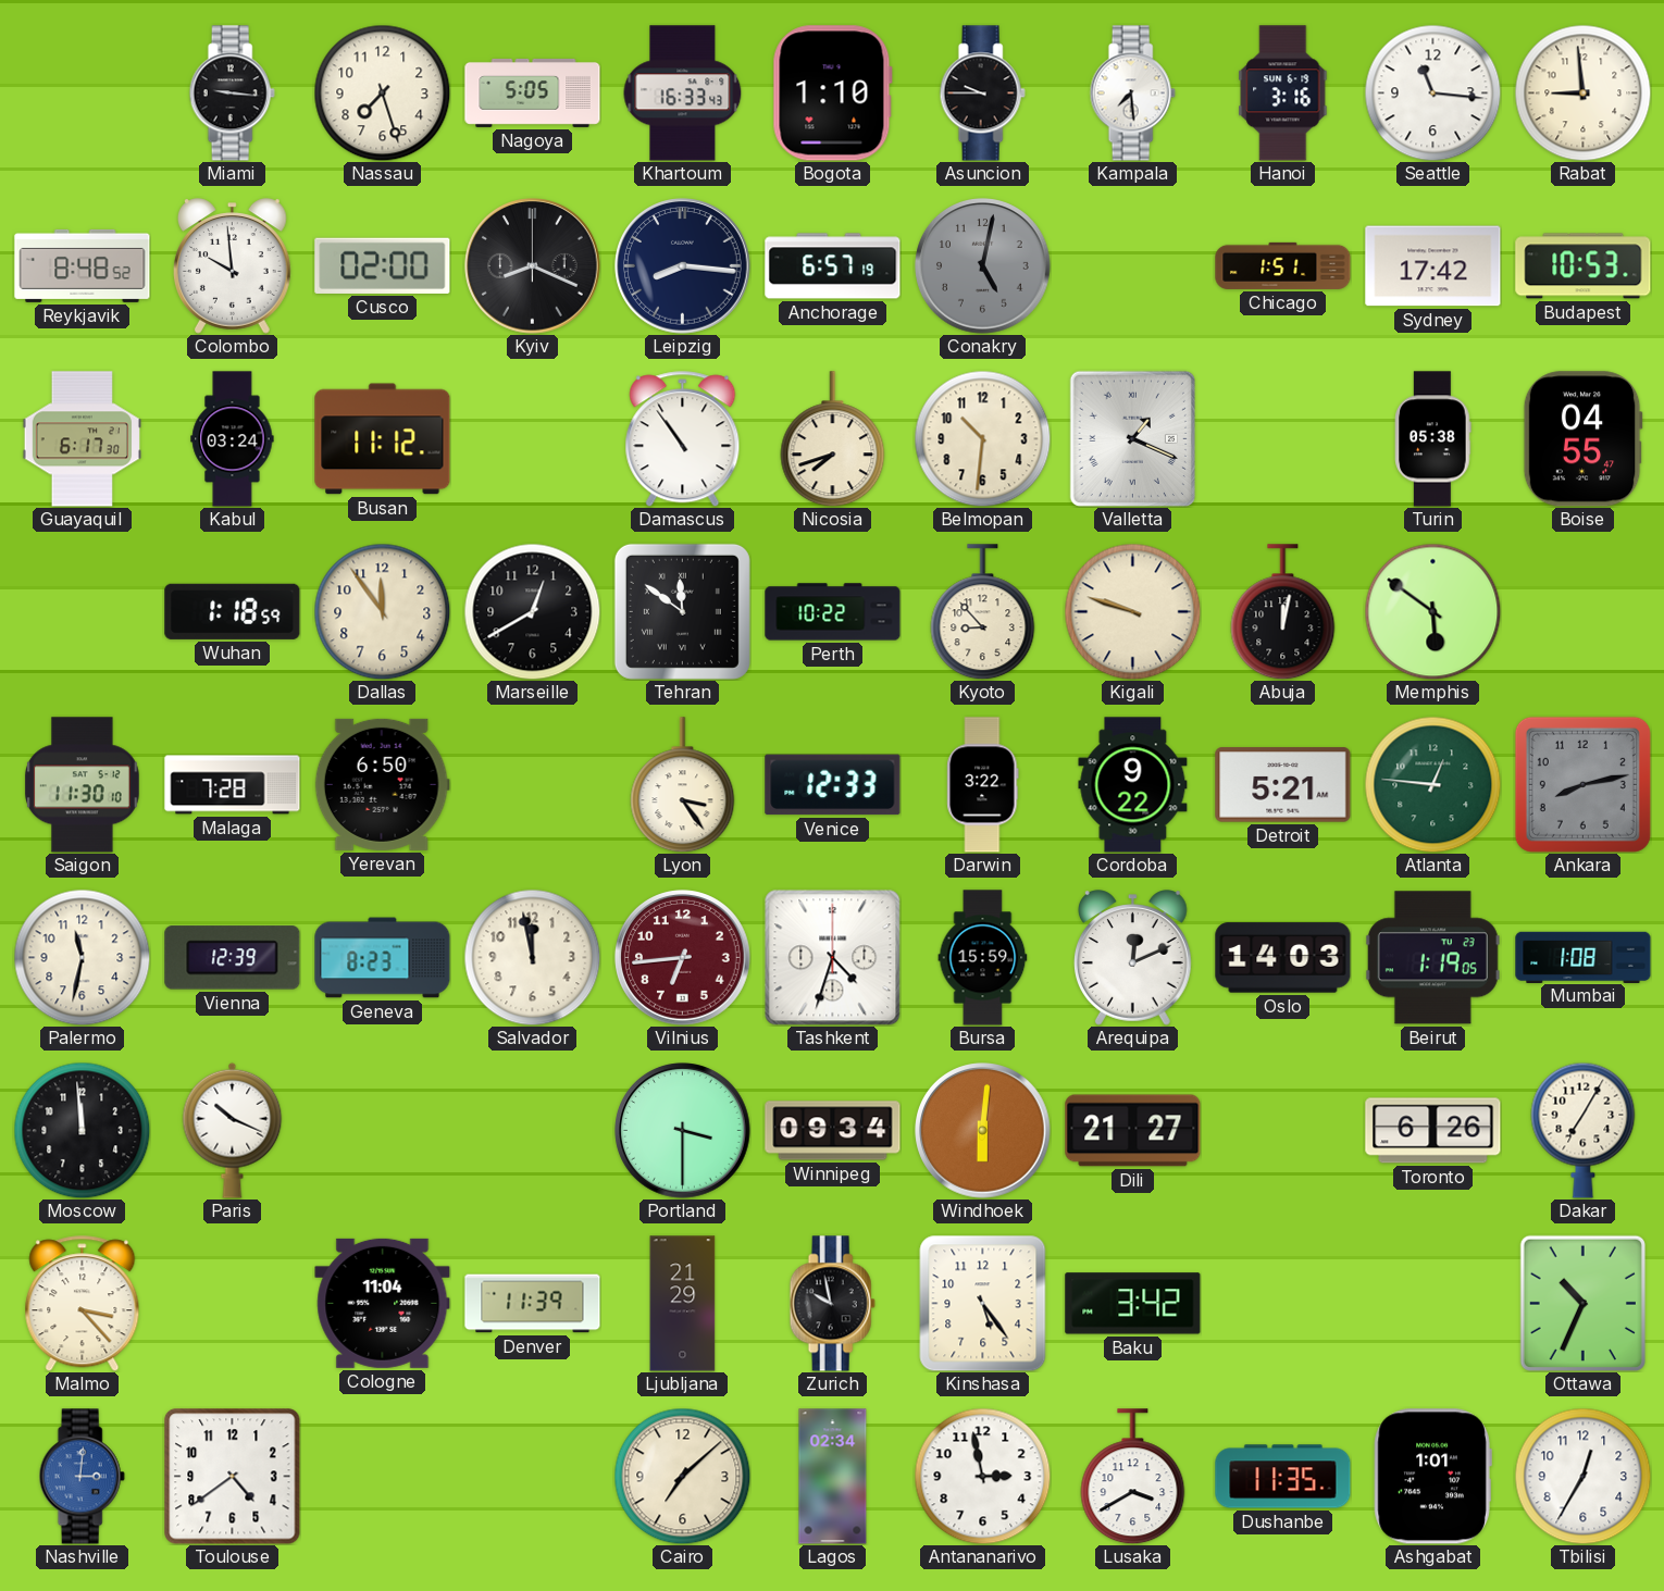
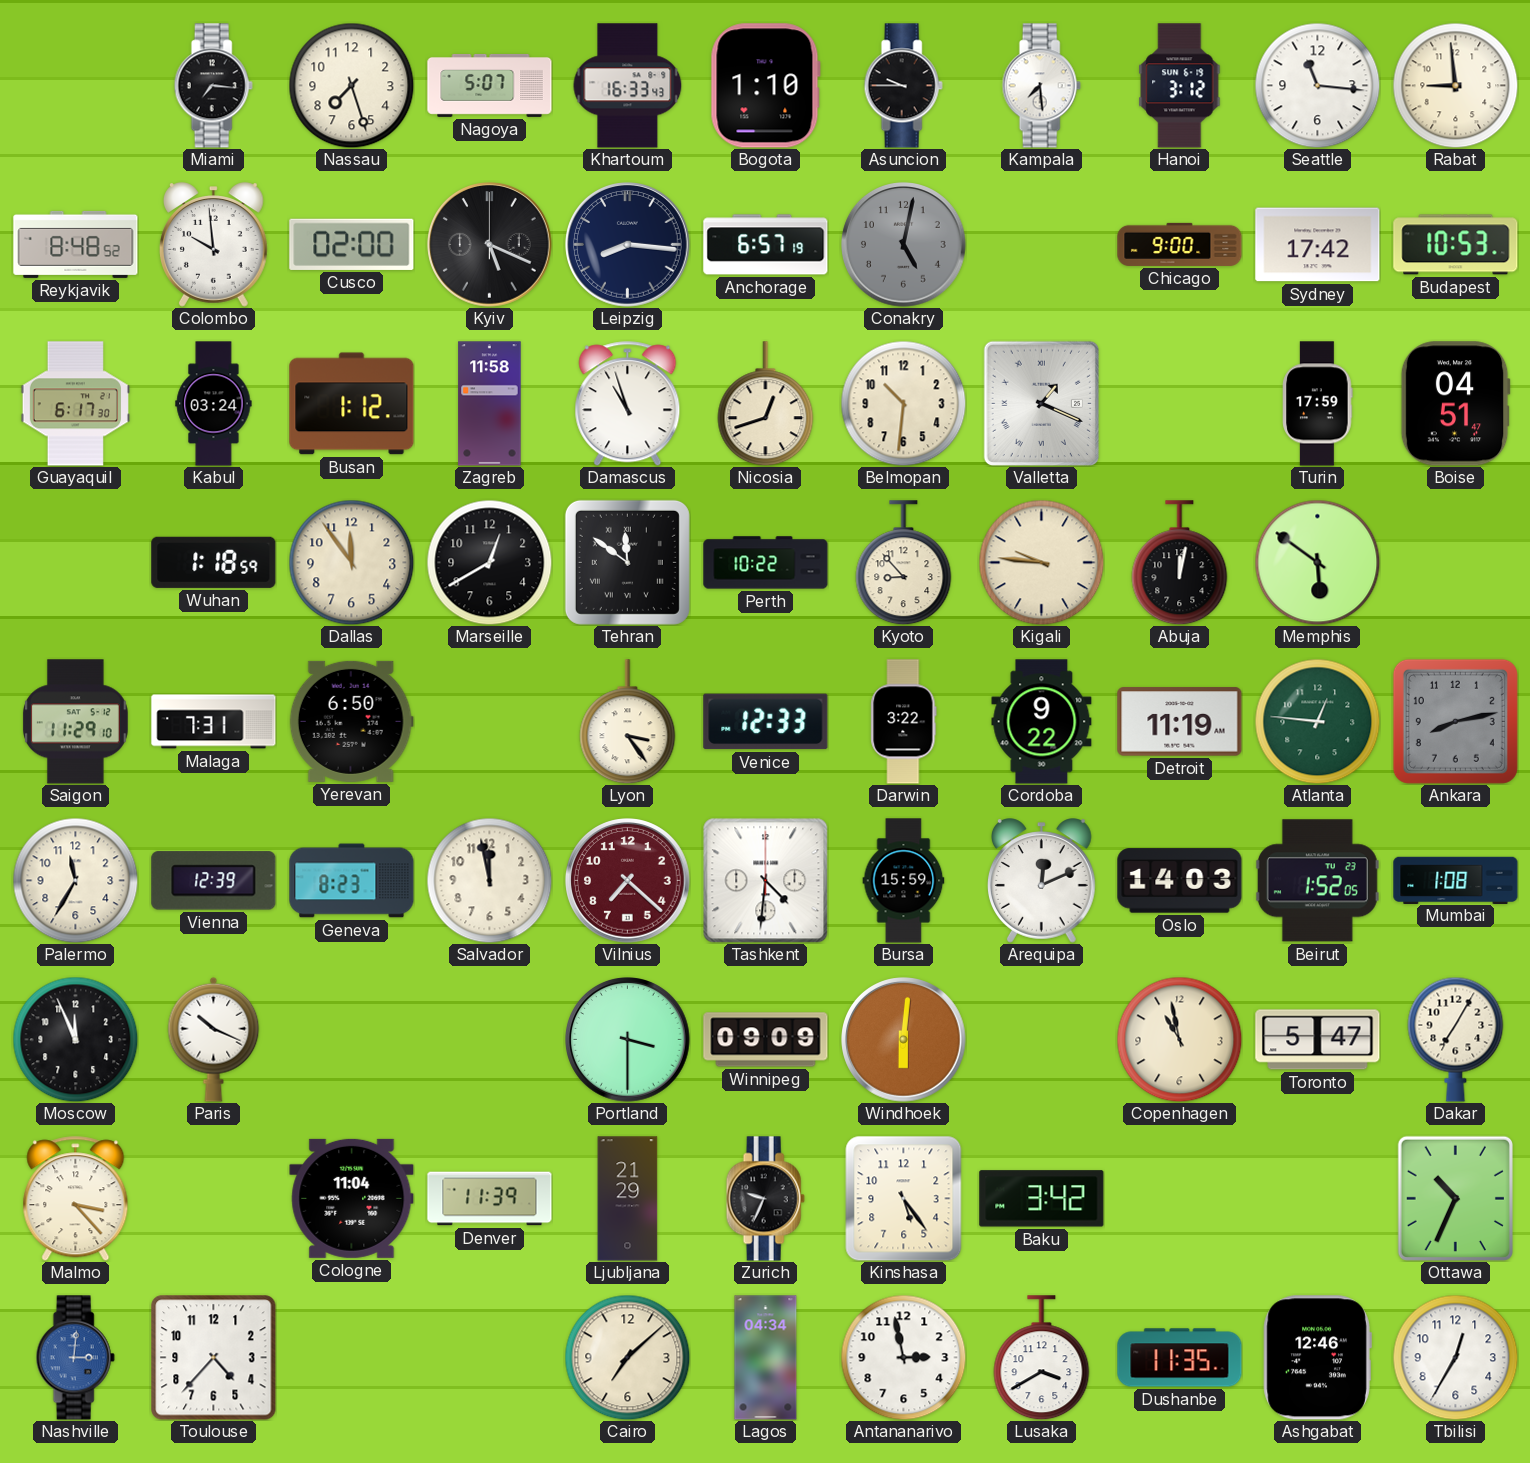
Miami: 9:16 -> 7:16 (213, 86)
Nagoya: 5:05 -> 5:07 (490, 85)
Hanoi: 3:16 -> 3:12 (1180, 86)
Kyiv: 8:19 -> 5:19 (490, 245)
Chicago: 1:51 -> 9:00 (1180, 244)
Busan: 11:12 -> 1:12 (352, 404)
Zagreb: none -> 11:58 (490, 404)
Damascus: 10:54 -> 10:57 (628, 404)
Nicosia: 7:42 -> 12:42 (766, 404)
Turin: 05:38 -> 17:59 (1318, 404)
Boise: 04:55 -> 04:51 (1455, 404)
Kigali: 9:48 -> 9:46 (1041, 562)
Saigon: 11:30 -> 11:29 (76, 722)
Malaga: 7:28 -> 7:31 (214, 722)
Detroit: 5:21 -> 11:19 (1180, 722)
Palermo: 11:32 -> 11:35 (75, 880)
Vilnius: 6:44 -> 7:22 (628, 881)
Tashkent: 4:33 -> 4:31 (765, 880)
Beirut: 1:19 -> 1:52 (1317, 881)
Moscow: 11:59 -> 11:56 (75, 1039)
Winnipeg: 09:34 -> 09:09 (766, 1040)
Dili: 21:27 -> none (1133, 1131)
Copenhagen: none -> 10:58 (1179, 1039)
Toronto: 6:26 -> 5:47 (1318, 1040)
Zurich: 9:58 -> 9:34 (765, 1199)
Toulouse: 4:39 -> 4:37 (214, 1358)
Lagos: 02:34 -> 04:34 (766, 1358)
Ashgabat: 1:01 -> 12:46 (1317, 1358)
